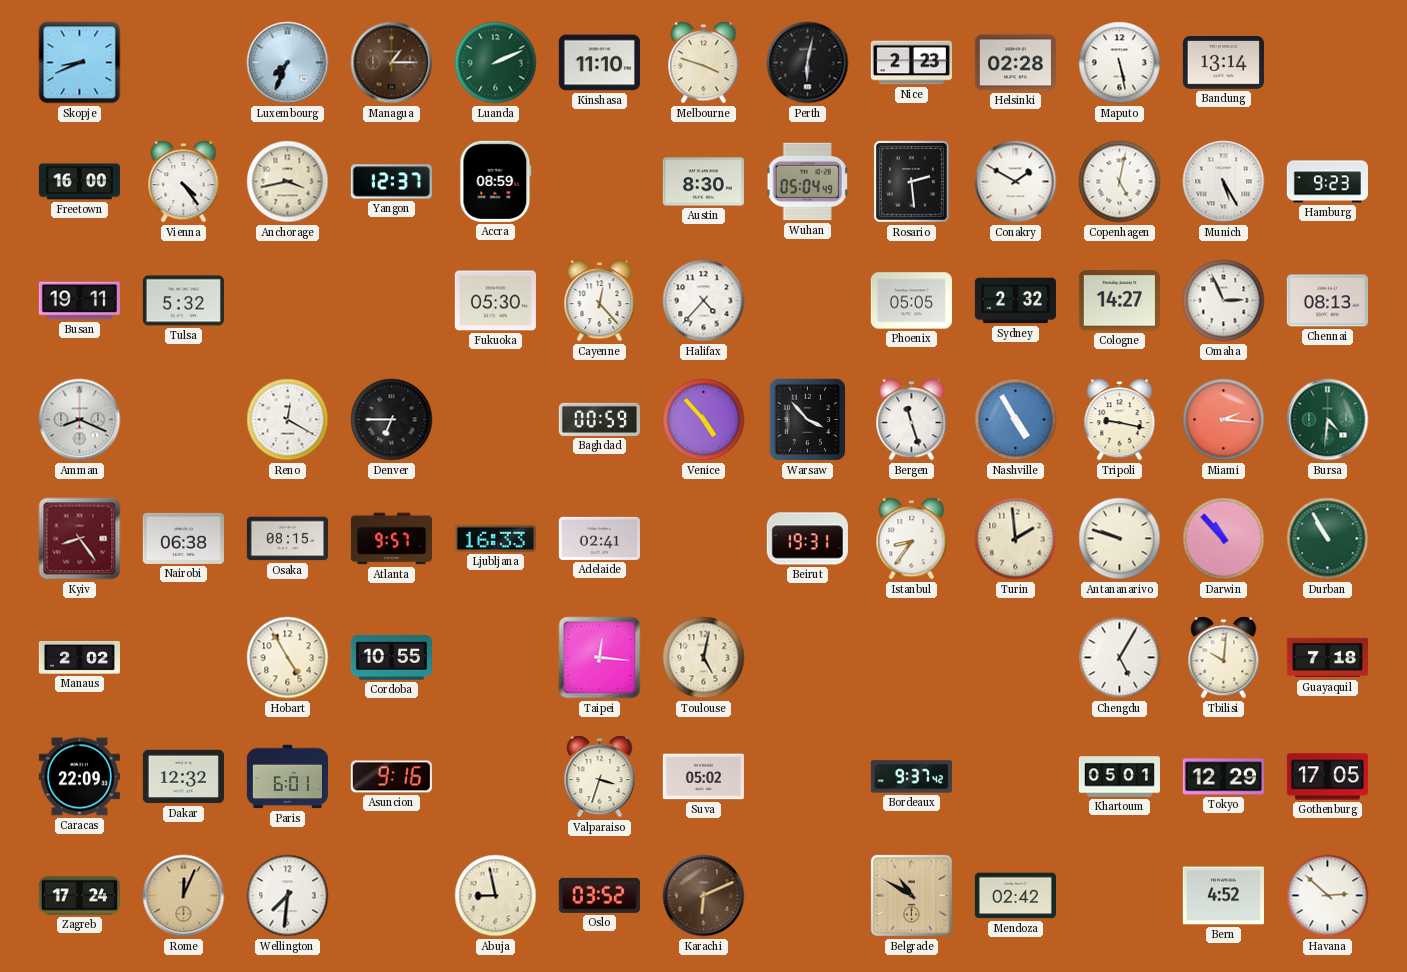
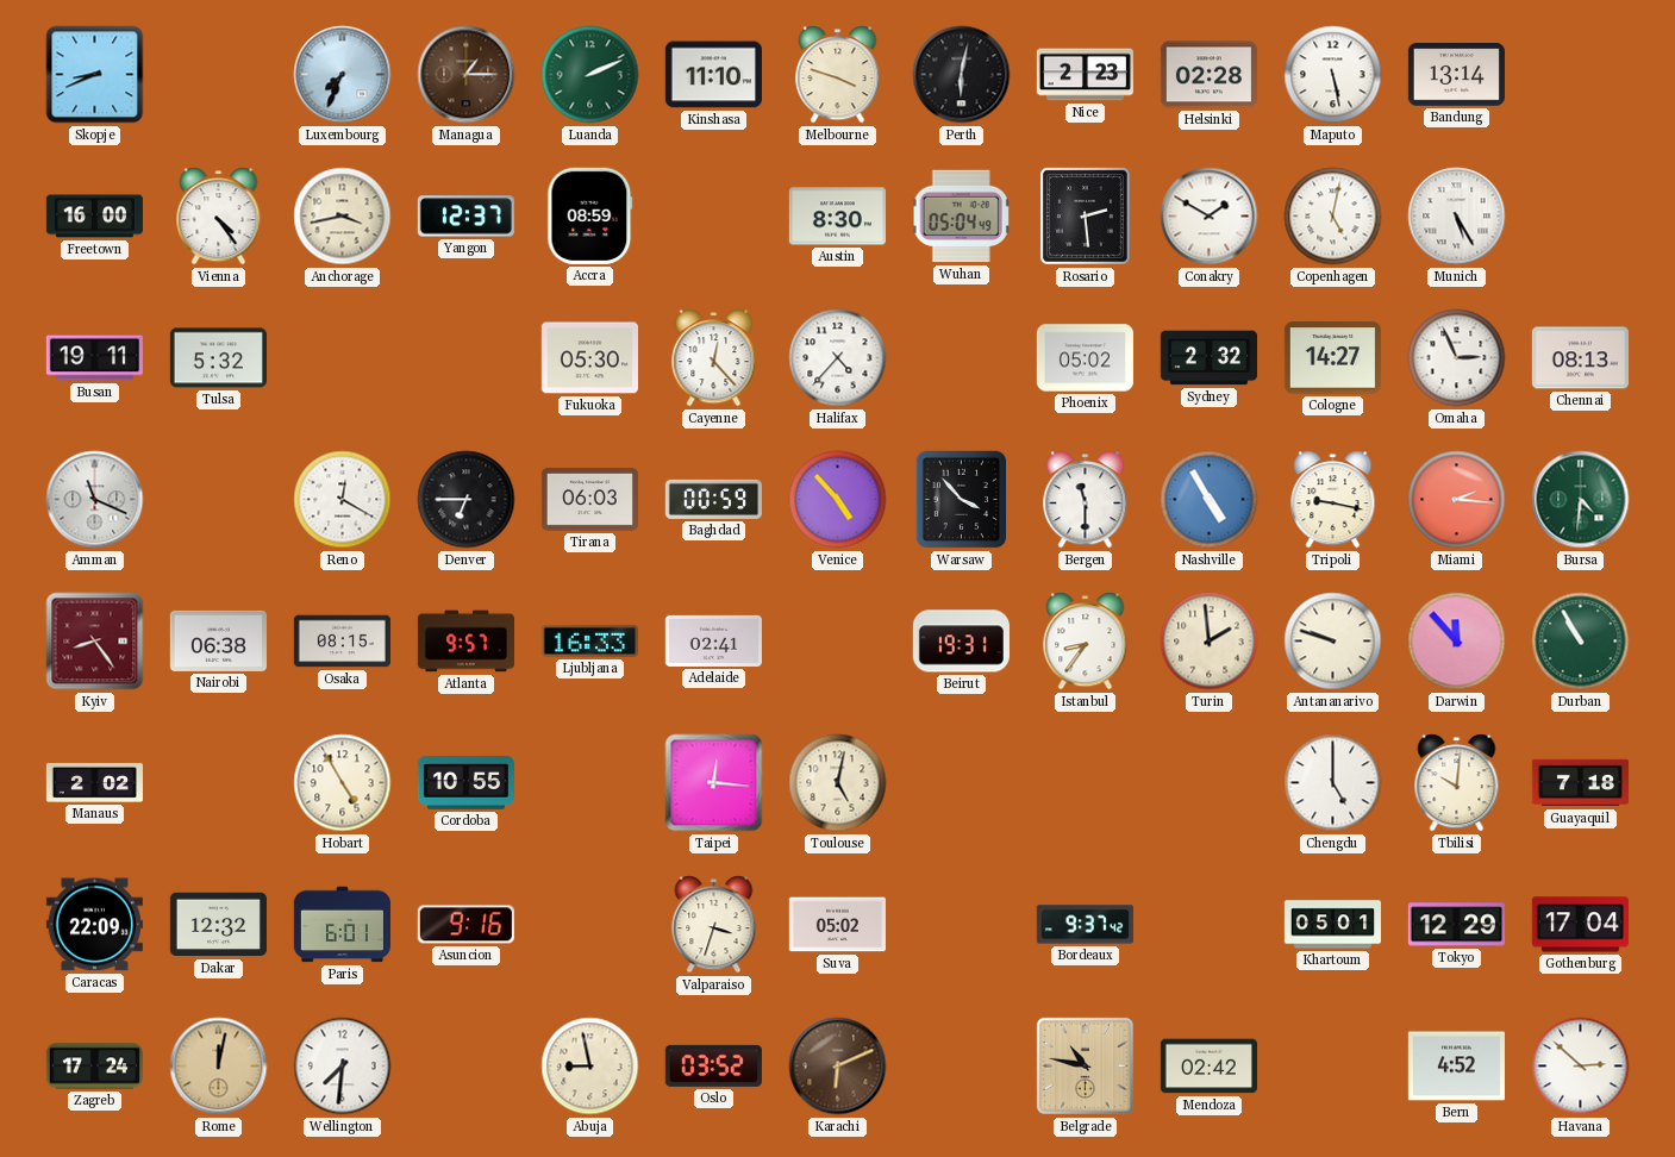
Hamburg: 9:23 -> none (1327, 182)
Phoenix: 05:05 -> 05:02 (1085, 358)
Amman: 8:19 -> 11:19 (95, 500)
Tirana: none -> 06:03 (589, 500)
Bergen: 11:27 -> 11:30 (1086, 500)
Darwin: 10:53 -> 11:53 (1457, 642)
Chengdu: 5:05 -> 5:00 (1333, 783)
Gothenburg: 17:05 -> 17:04 (1580, 925)
Rome: 12:04 -> 12:02 (219, 1067)
Belgrade: 10:50 -> 10:47 (1085, 1065)
